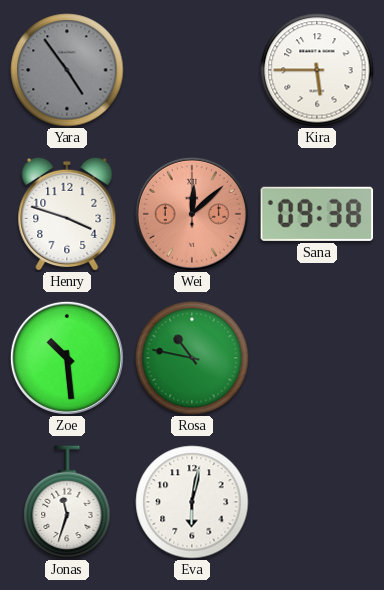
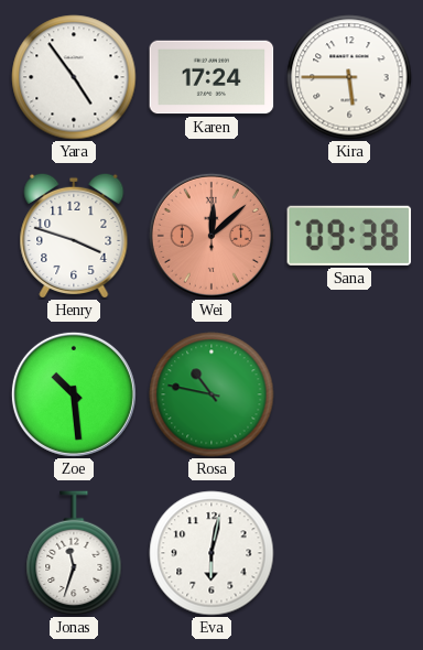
Yara dial: grey -> white (74, 77)
Karen: none -> 17:24 (211, 77)
